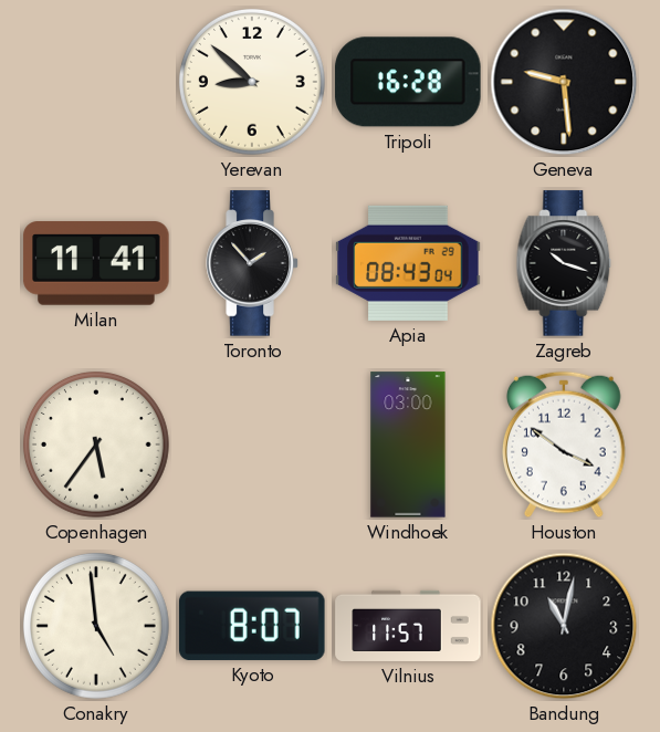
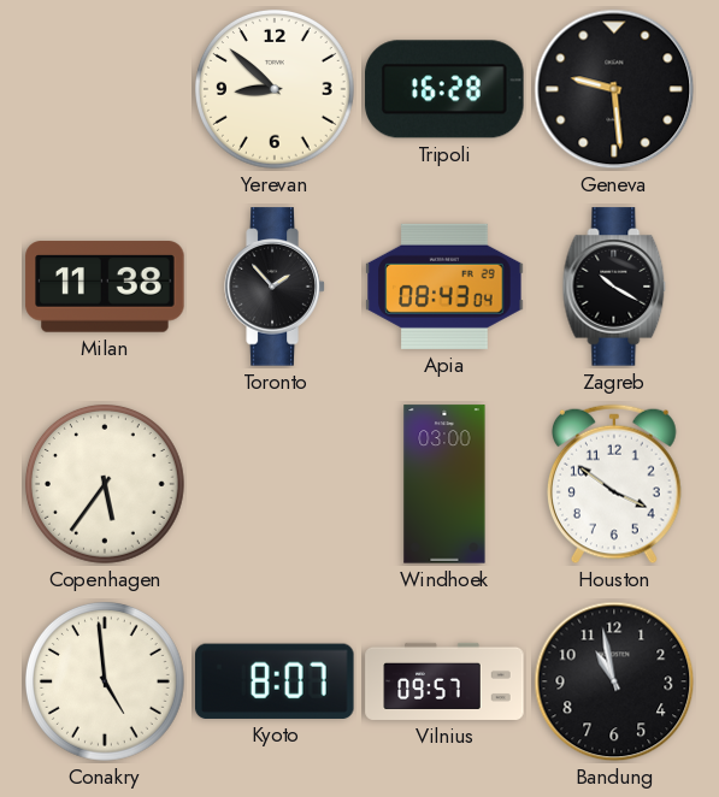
Milan: 11:41 -> 11:38 (105, 287)
Zagreb: 10:18 -> 10:20 (614, 287)
Vilnius: 11:57 -> 09:57 (444, 681)
Bandung: 11:02 -> 10:58 (614, 681)
